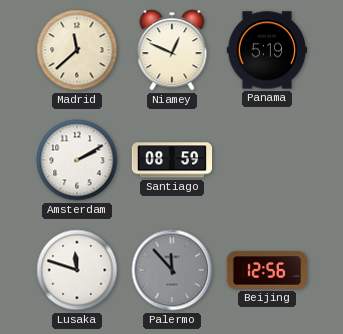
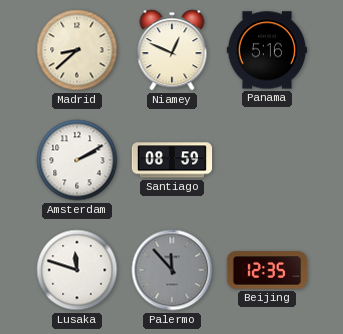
Madrid: 11:38 -> 8:38 (77, 50)
Panama: 5:19 -> 5:16 (266, 50)
Beijing: 12:56 -> 12:35 (266, 270)
